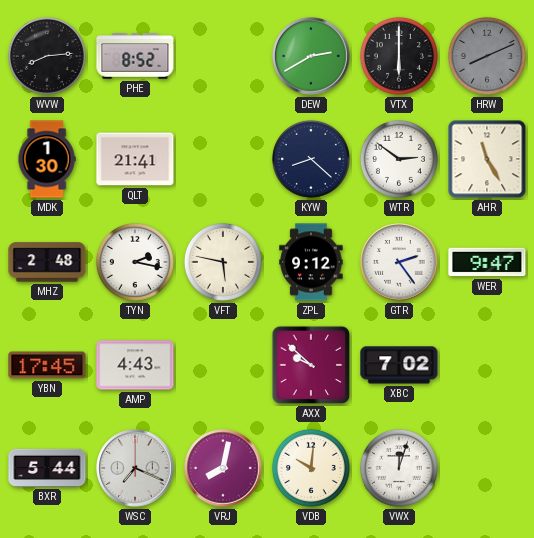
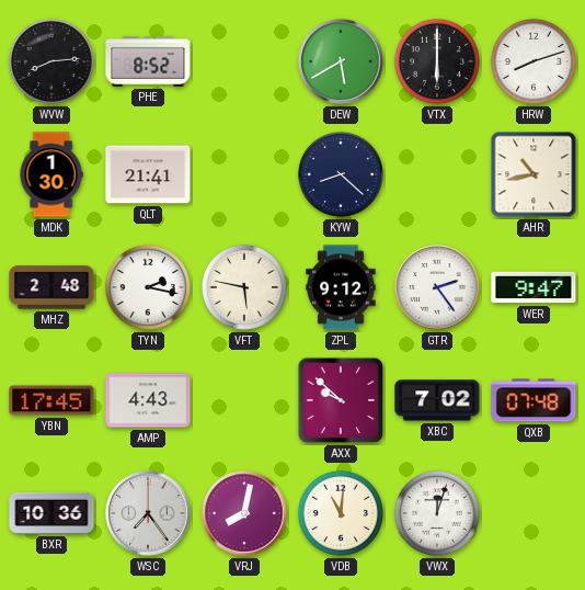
DEW: 2:40 -> 5:40 (341, 61)
HRW: 8:11 -> 8:12 (534, 61)
HRW dial: grey -> white (534, 61)
WTR: 2:51 -> none (399, 159)
AHR: 11:25 -> 10:43 (534, 174)
QXB: none -> 07:48 (534, 400)
BXR: 5:44 -> 10:36 (51, 513)
WSC: 7:19 -> 7:24 (148, 513)
VDB: 10:01 -> 11:01 (341, 513)
